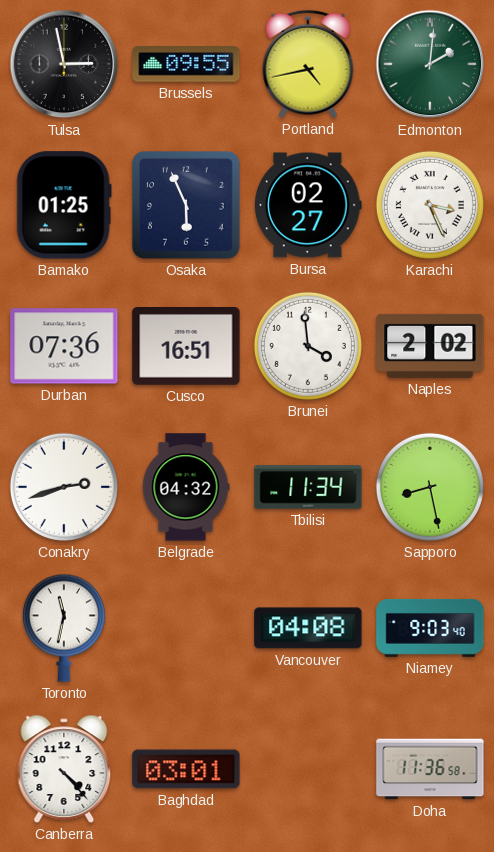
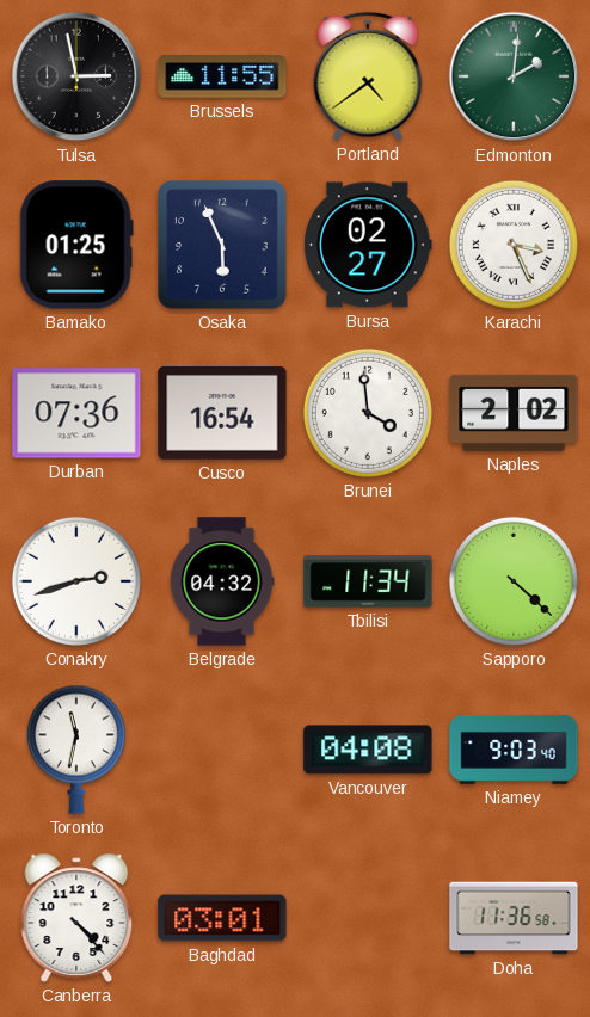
Brussels: 09:55 -> 11:55 (222, 76)
Portland: 4:43 -> 4:39 (368, 76)
Cusco: 16:51 -> 16:54 (222, 414)
Sapporo: 8:28 -> 4:22 (514, 581)
